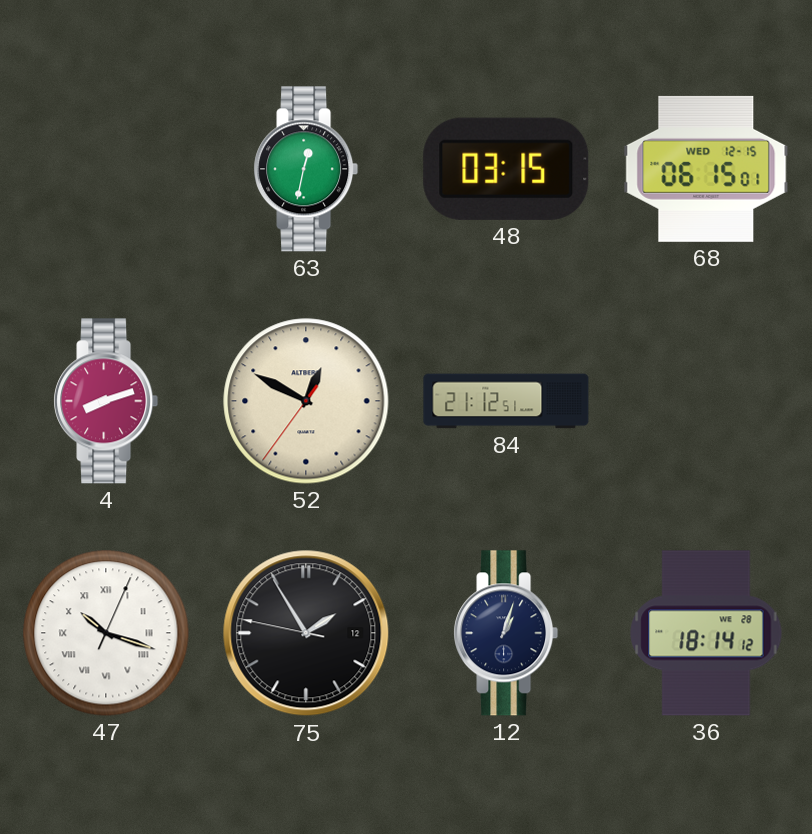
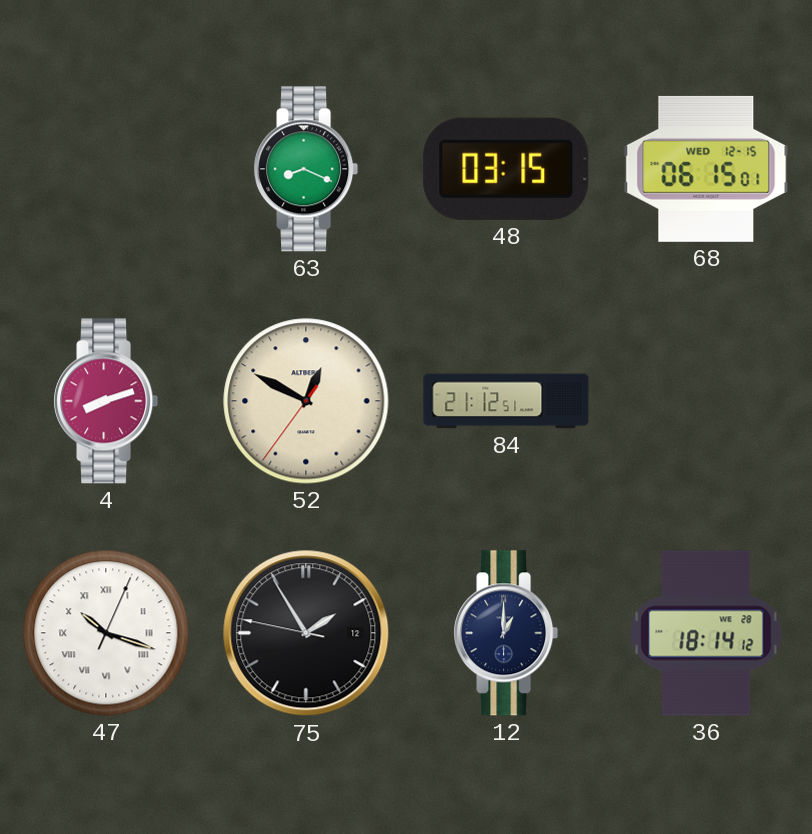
63: 12:32 -> 8:19 (306, 169)
12: 1:03 -> 1:00 (506, 633)
